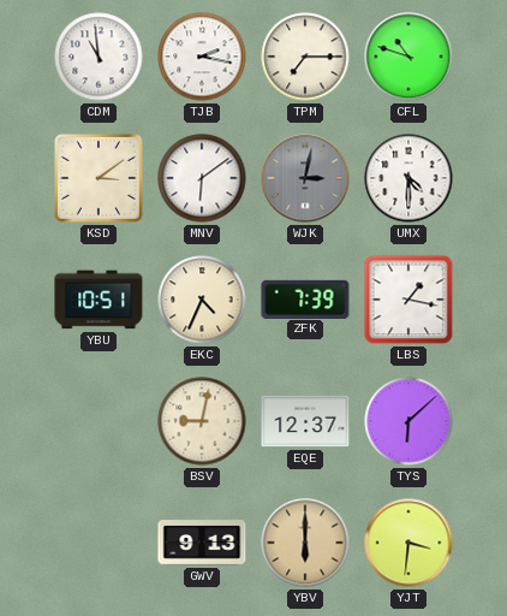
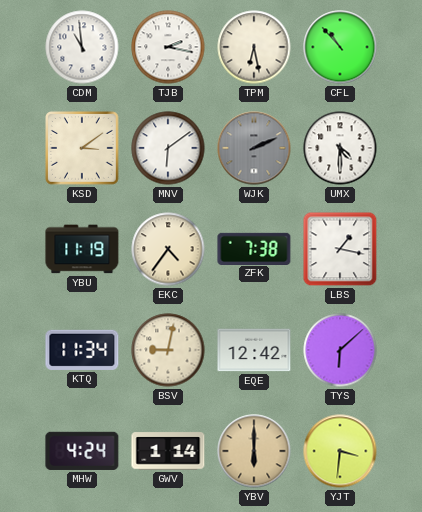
TPM: 7:15 -> 6:28 (254, 47)
CFL: 10:48 -> 10:53 (340, 47)
WJK: 3:02 -> 2:11 (254, 148)
YBU: 10:51 -> 11:19 (82, 249)
EKC: 4:34 -> 4:36 (168, 249)
ZFK: 7:39 -> 7:38 (254, 248)
KTQ: none -> 11:34 (82, 350)
EQE: 12:37 -> 12:42 (254, 350)
MHW: none -> 4:24 (82, 451)
GWV: 9:13 -> 1:14 (168, 451)
